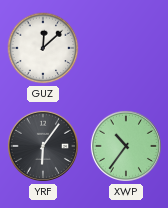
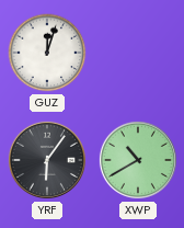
GUZ: 12:08 -> 12:03 (47, 53)
XWP: 10:36 -> 10:40 (138, 160)
